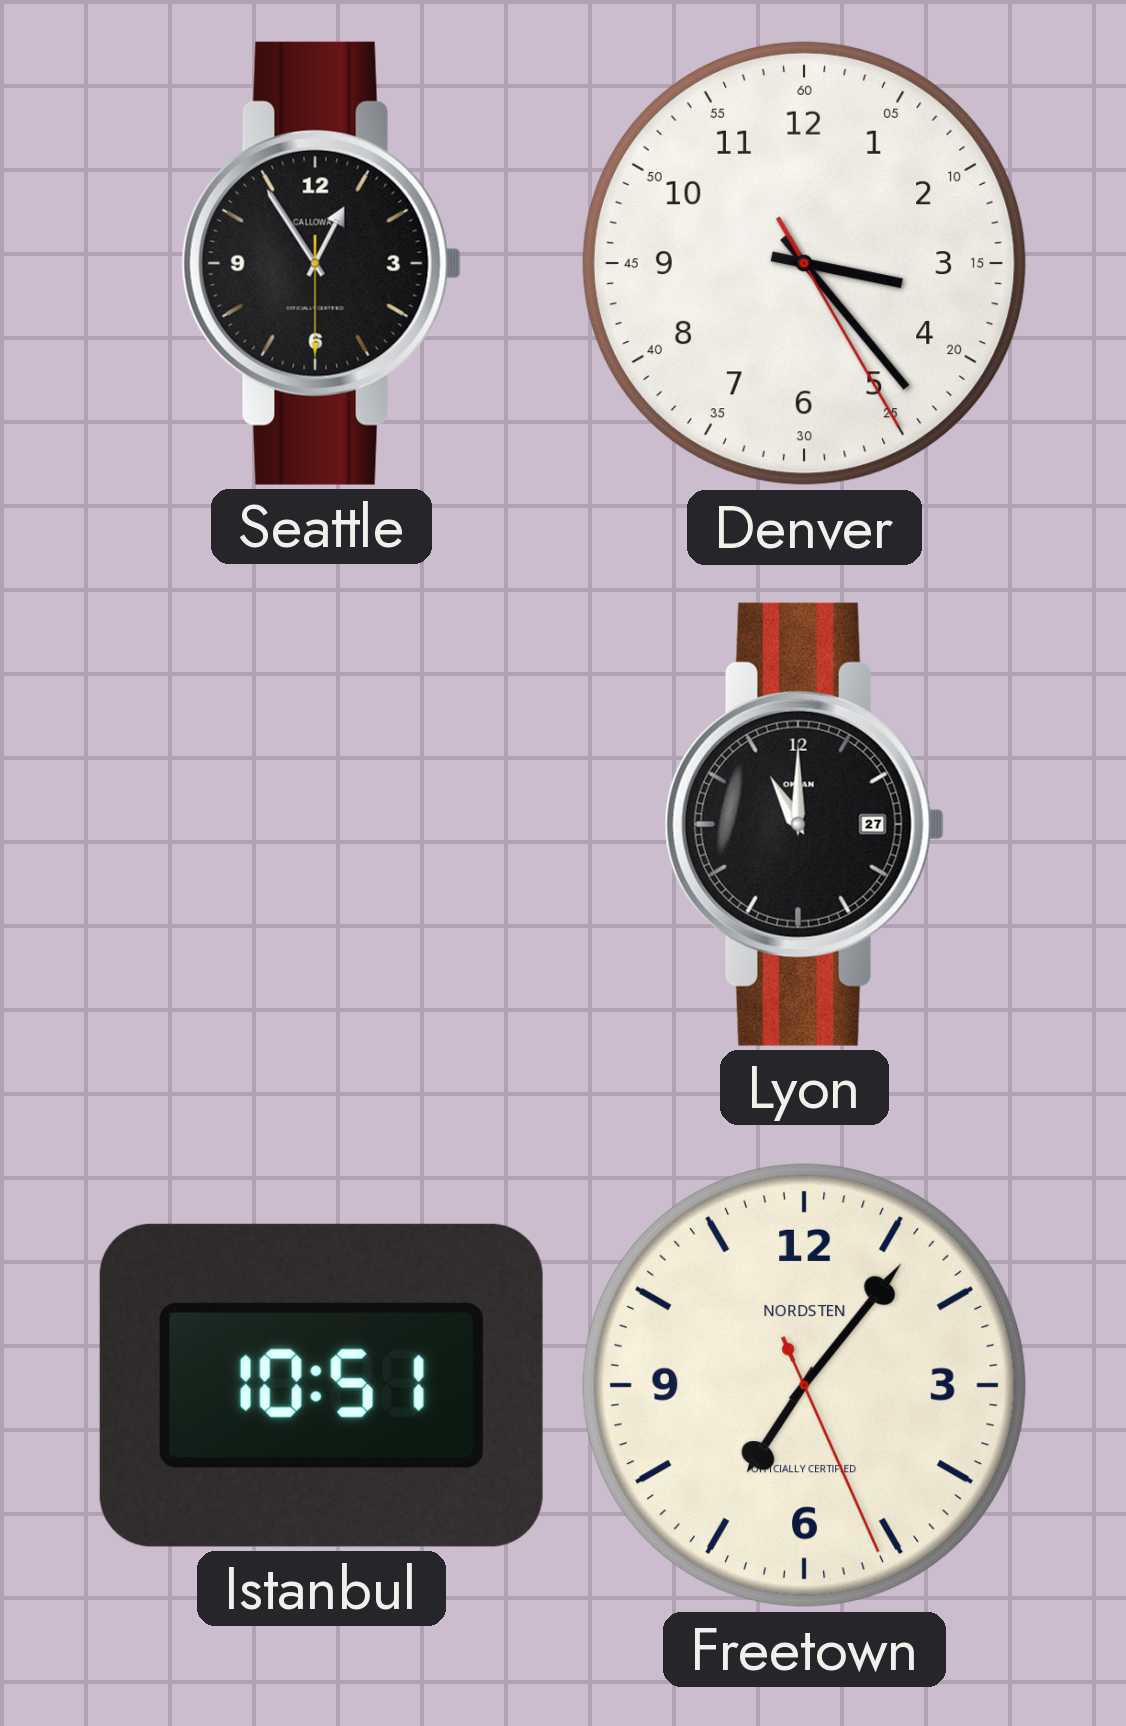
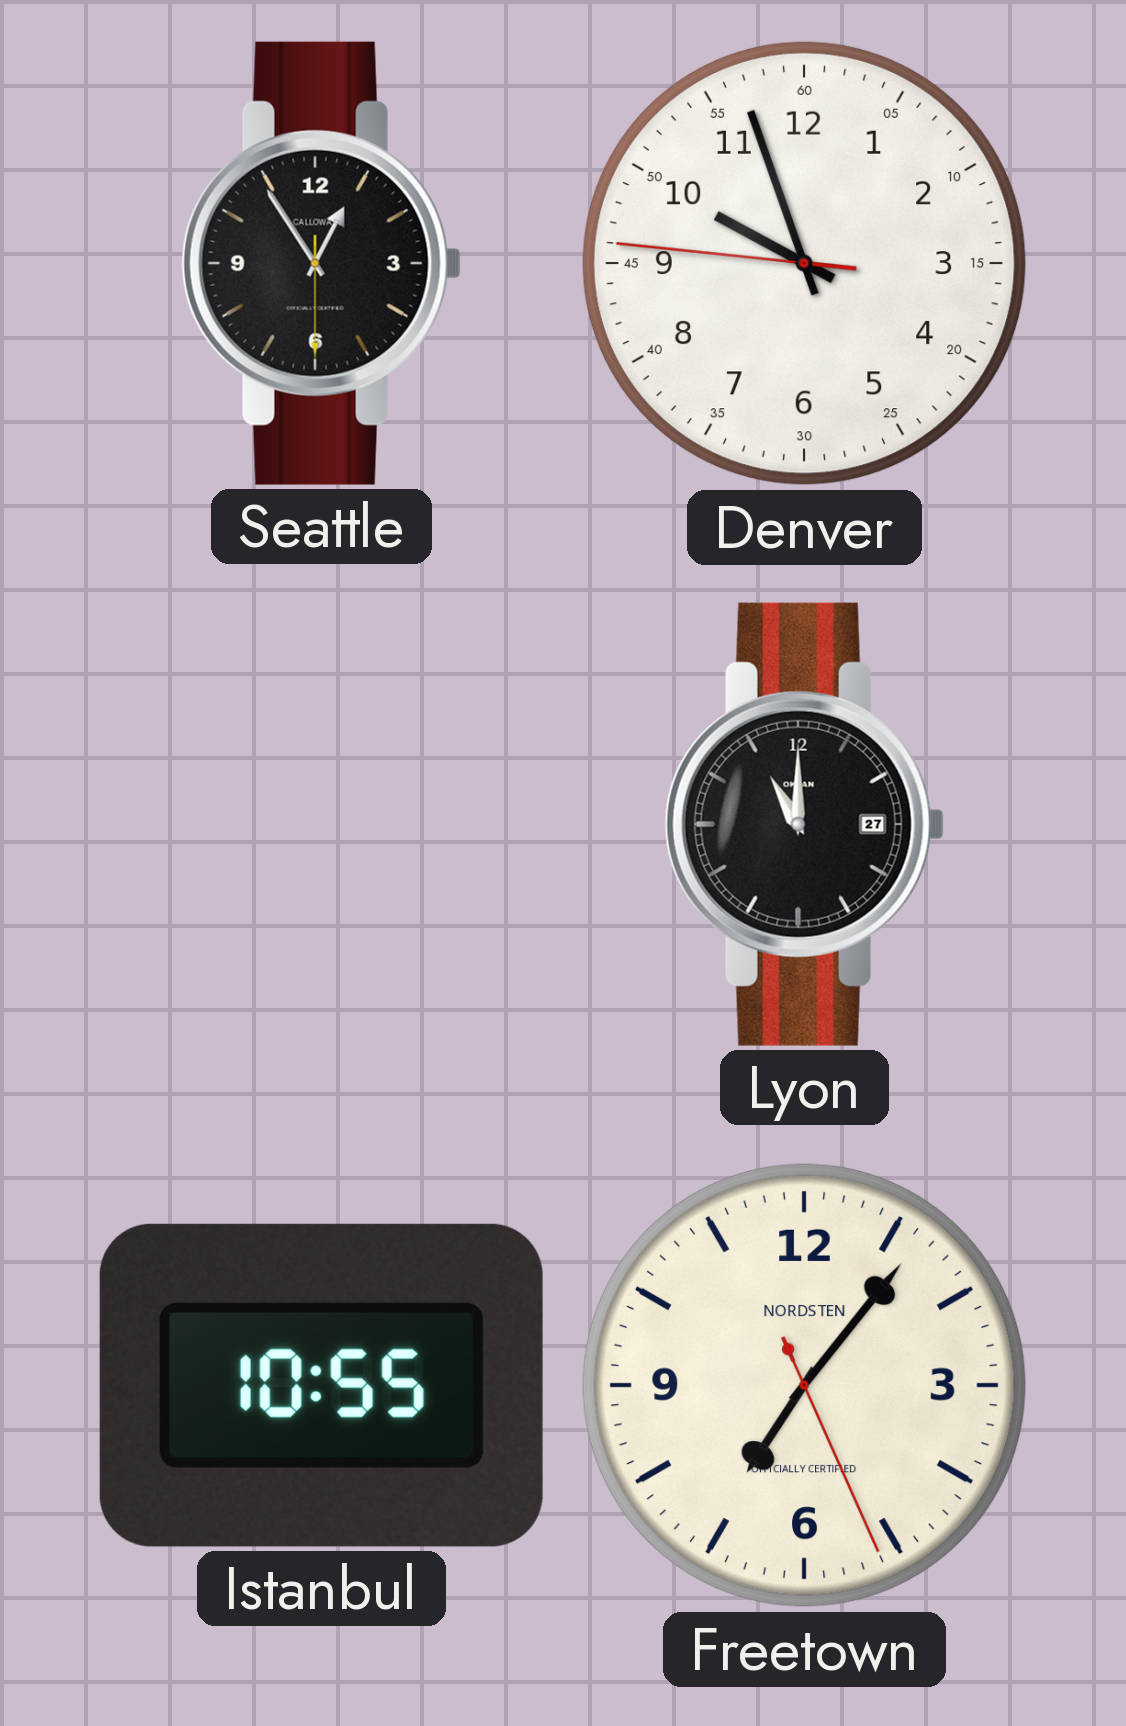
Denver: 3:23 -> 9:56 (804, 263)
Istanbul: 10:51 -> 10:55 (321, 1385)
